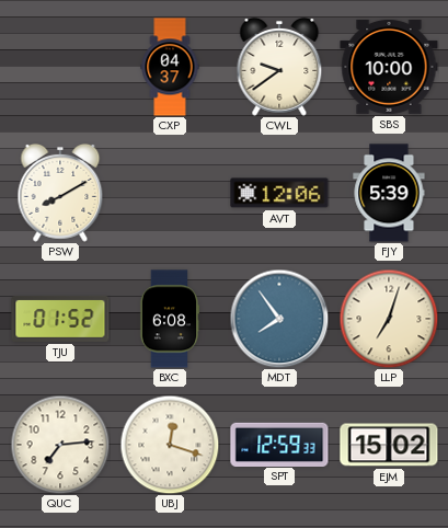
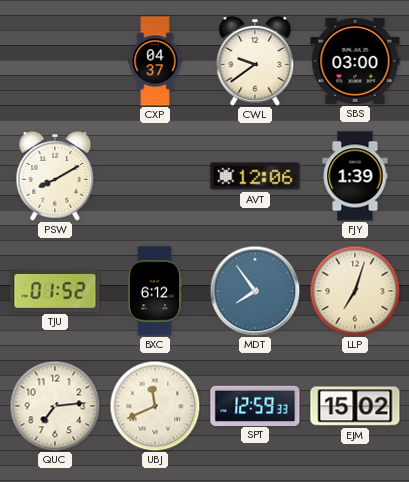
SBS: 10:00 -> 03:00 (355, 61)
FJY: 5:39 -> 1:39 (355, 176)
BXC: 6:08 -> 6:12 (155, 291)
UBJ: 12:18 -> 11:41 (155, 406)
